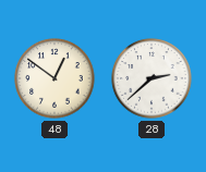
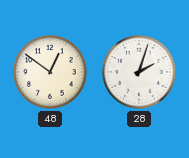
28: 2:38 -> 2:03 (139, 72)
